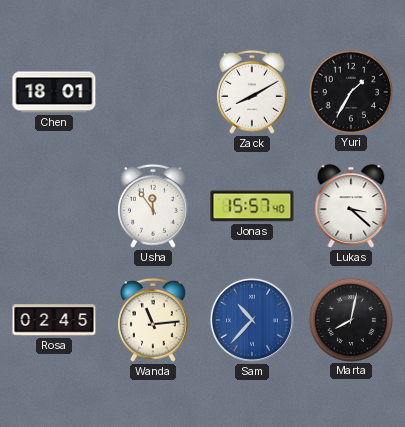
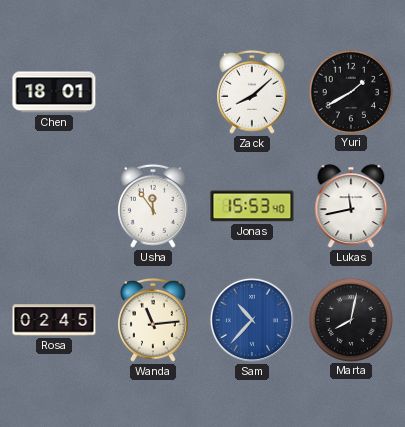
Zack: 8:10 -> 8:08 (253, 92)
Yuri: 1:35 -> 1:40 (350, 91)
Jonas: 15:57 -> 15:53 (252, 206)
Lukas: 3:22 -> 11:43 (351, 206)
